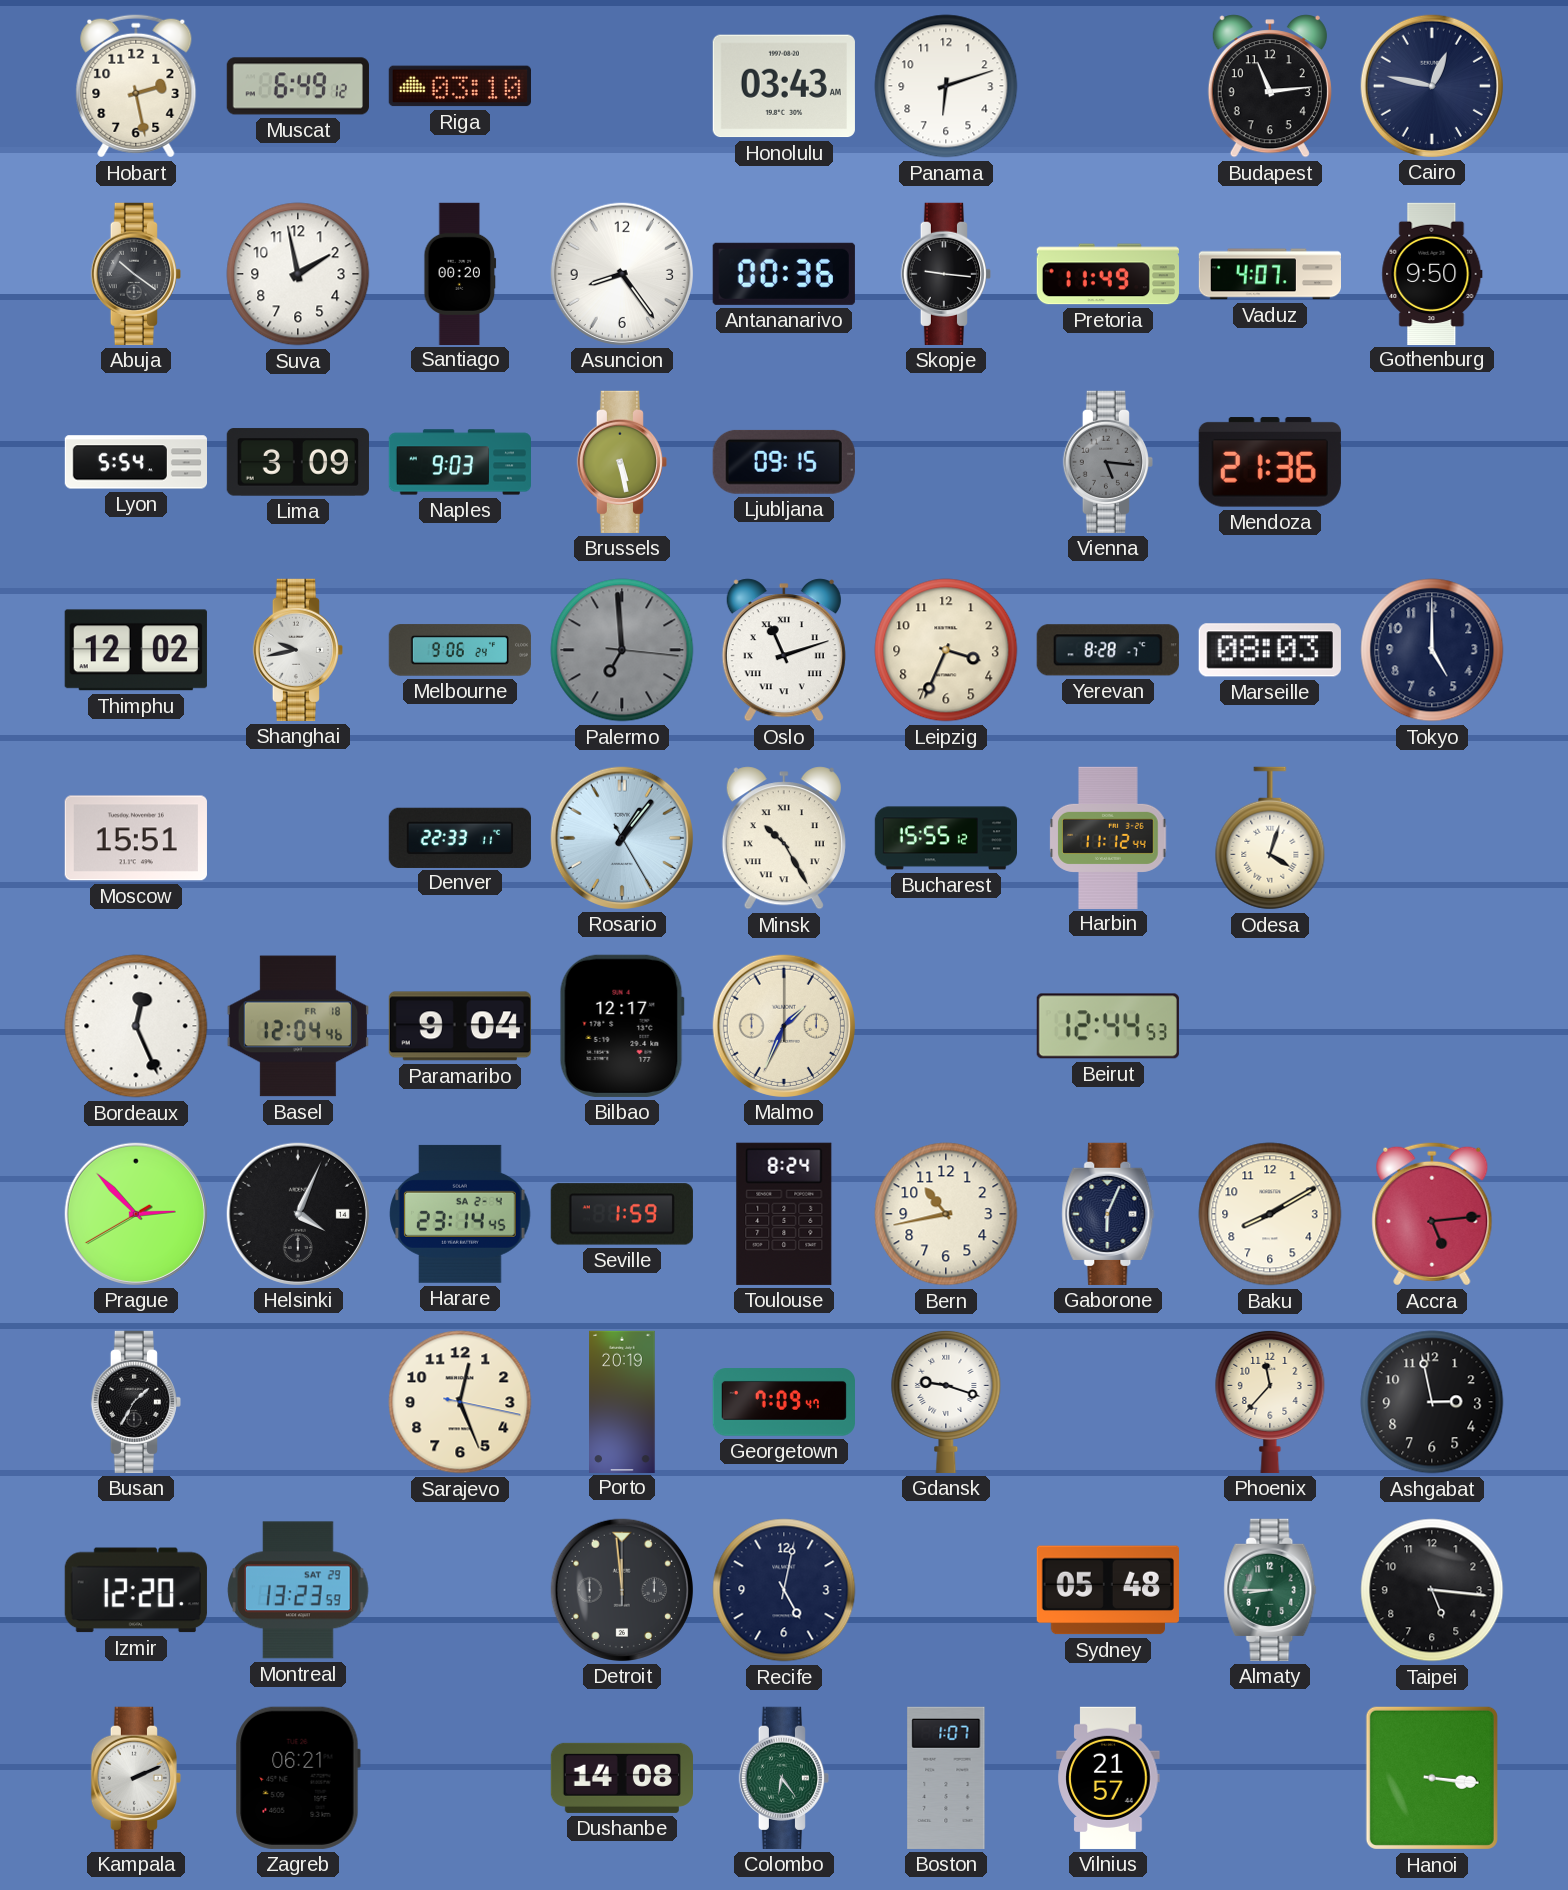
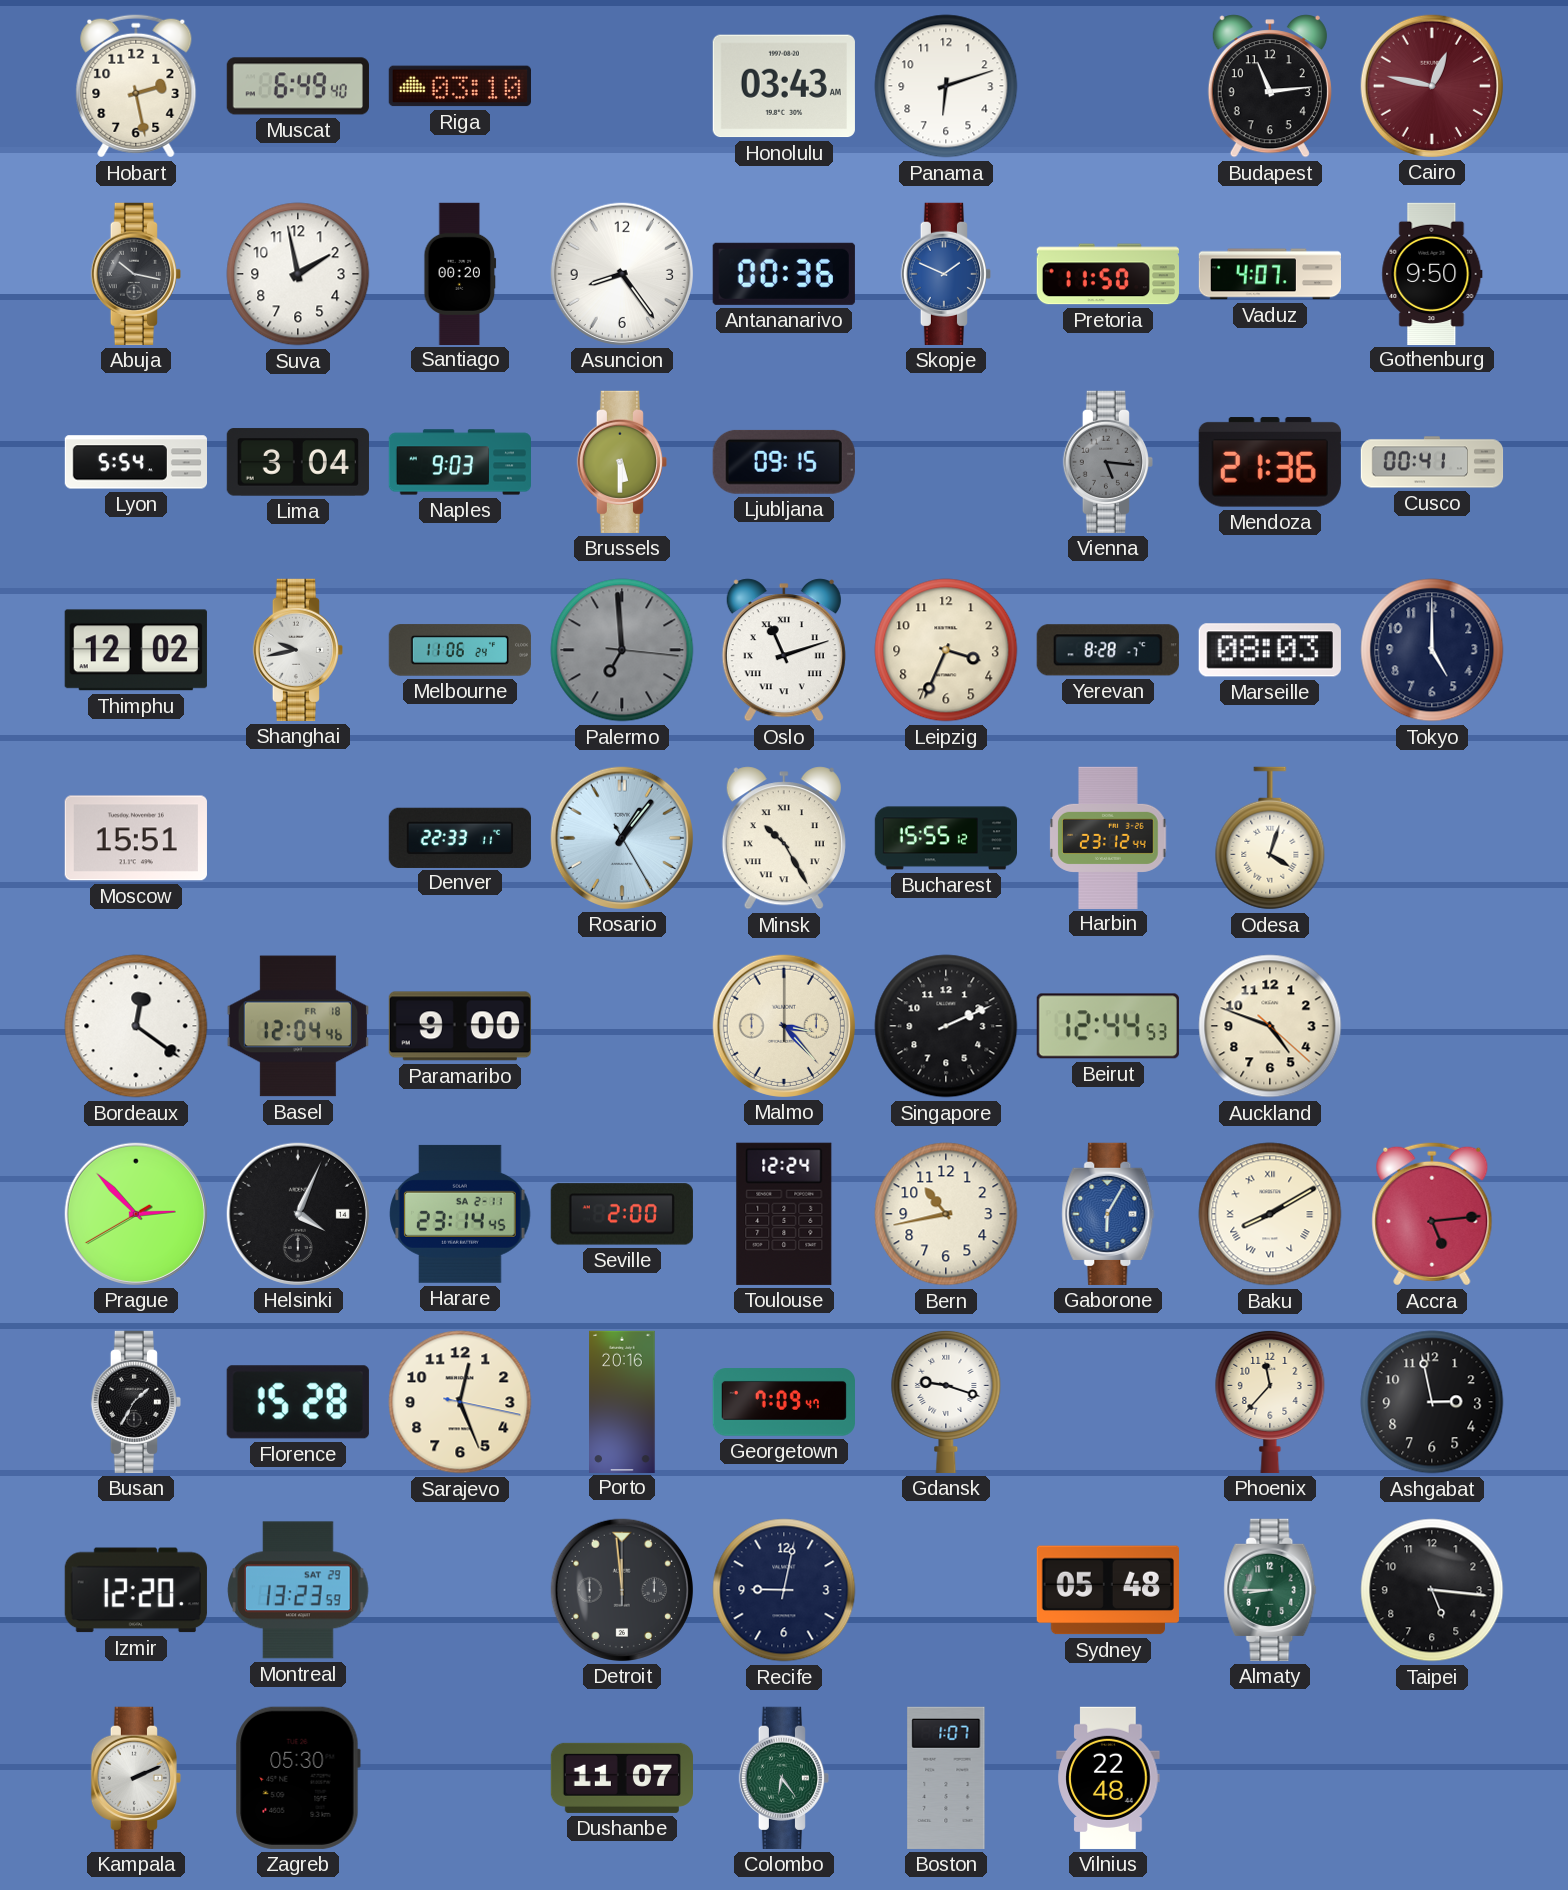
Muscat: 6:49:12 -> 6:49:40 (298, 86)
Cairo dial: navy -> burgundy (1432, 86)
Abuja: 10:21 -> 10:17 (135, 274)
Skopje: 9:16 -> 1:49 (945, 274)
Skopje dial: black -> blue (945, 274)
Pretoria: 11:49 -> 11:50 (1108, 274)
Lima: 3:09 -> 3:04 (298, 462)
Brussels: 5:28 -> 5:30 (621, 462)
Cusco: none -> 00:41 (1432, 462)
Melbourne: 9:06 -> 11:06 (459, 650)
Harbin: 11:12 -> 23:12 (1108, 837)
Bordeaux: 12:26 -> 12:21 (136, 1026)
Paramaribo: 9:04 -> 9:00 (460, 1026)
Bilbao: 12:17 -> none (622, 1026)
Malmo: 1:34 -> 3:23 (784, 1026)
Singapore: none -> 2:11 (946, 1026)
Auckland: none -> 4:48 (1270, 1026)
Harare date: SA 2-4 -> SA 2-11 (460, 1214)
Seville: 1:59 -> 2:00 (622, 1214)
Toulouse: 8:24 -> 12:24 (784, 1214)
Gaborone: 6:04 -> 6:05 (1108, 1214)
Gaborone dial: navy -> blue (1108, 1214)
Baku numerals: Arabic -> Roman (1270, 1214)
Florence: none -> 15:28 (298, 1402)
Porto: 20:19 -> 20:16 (622, 1401)
Recife: 5:02 -> 9:02 (784, 1590)
Zagreb: 06:21 -> 05:30 (298, 1778)
Dushanbe: 14:08 -> 11:07 (621, 1778)
Vilnius: 21:57 -> 22:48 (1108, 1778)
Hanoi: 3:16 -> none (1432, 1778)
